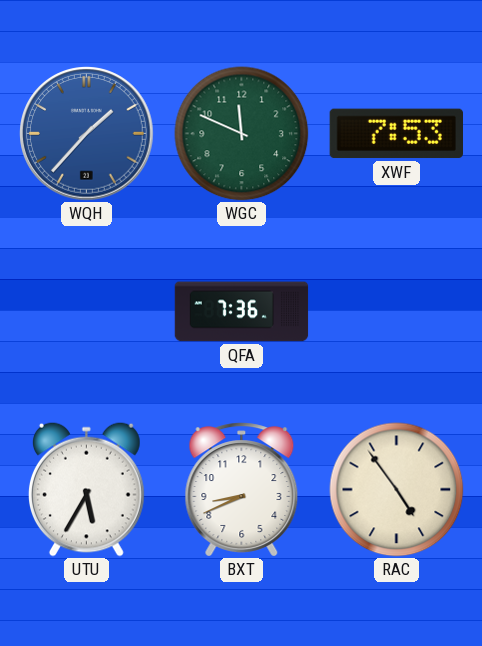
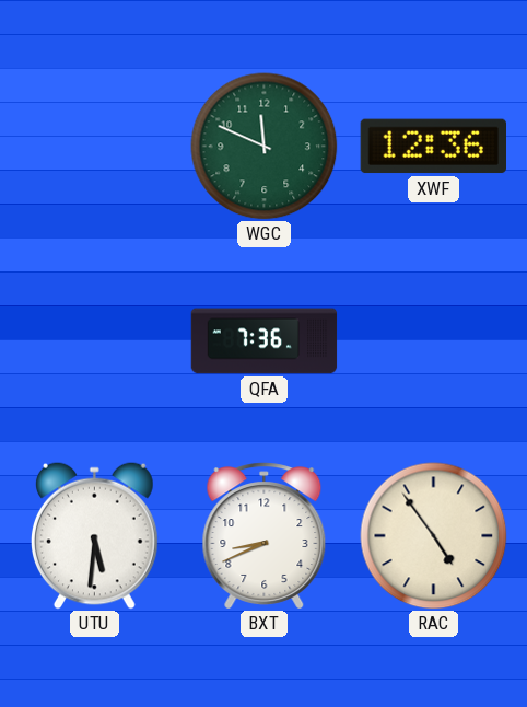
WQH: 1:37 -> none (87, 134)
XWF: 7:53 -> 12:36 (433, 147)
UTU: 5:35 -> 5:31 (94, 535)
